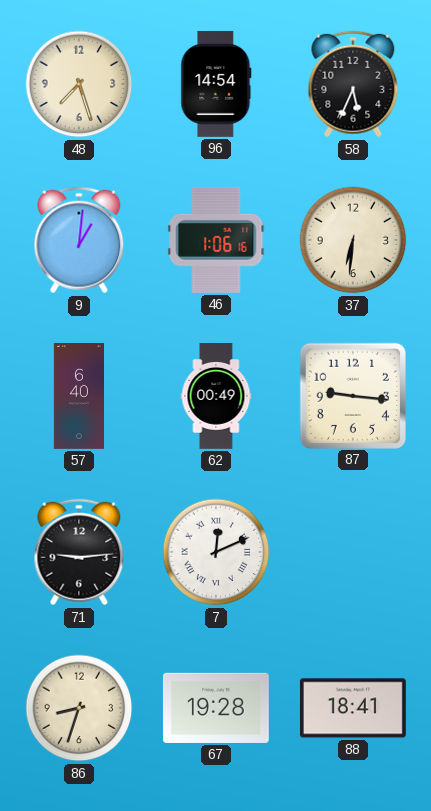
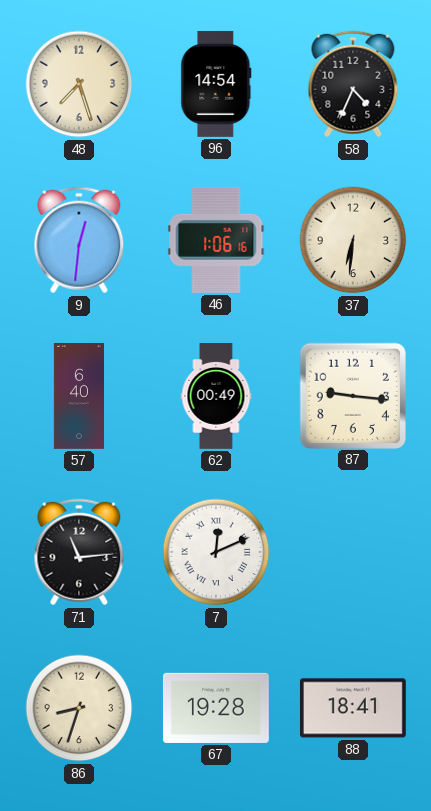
58: 5:34 -> 4:34 (353, 84)
9: 1:01 -> 12:31 (79, 240)
71: 9:14 -> 11:14 (79, 552)
